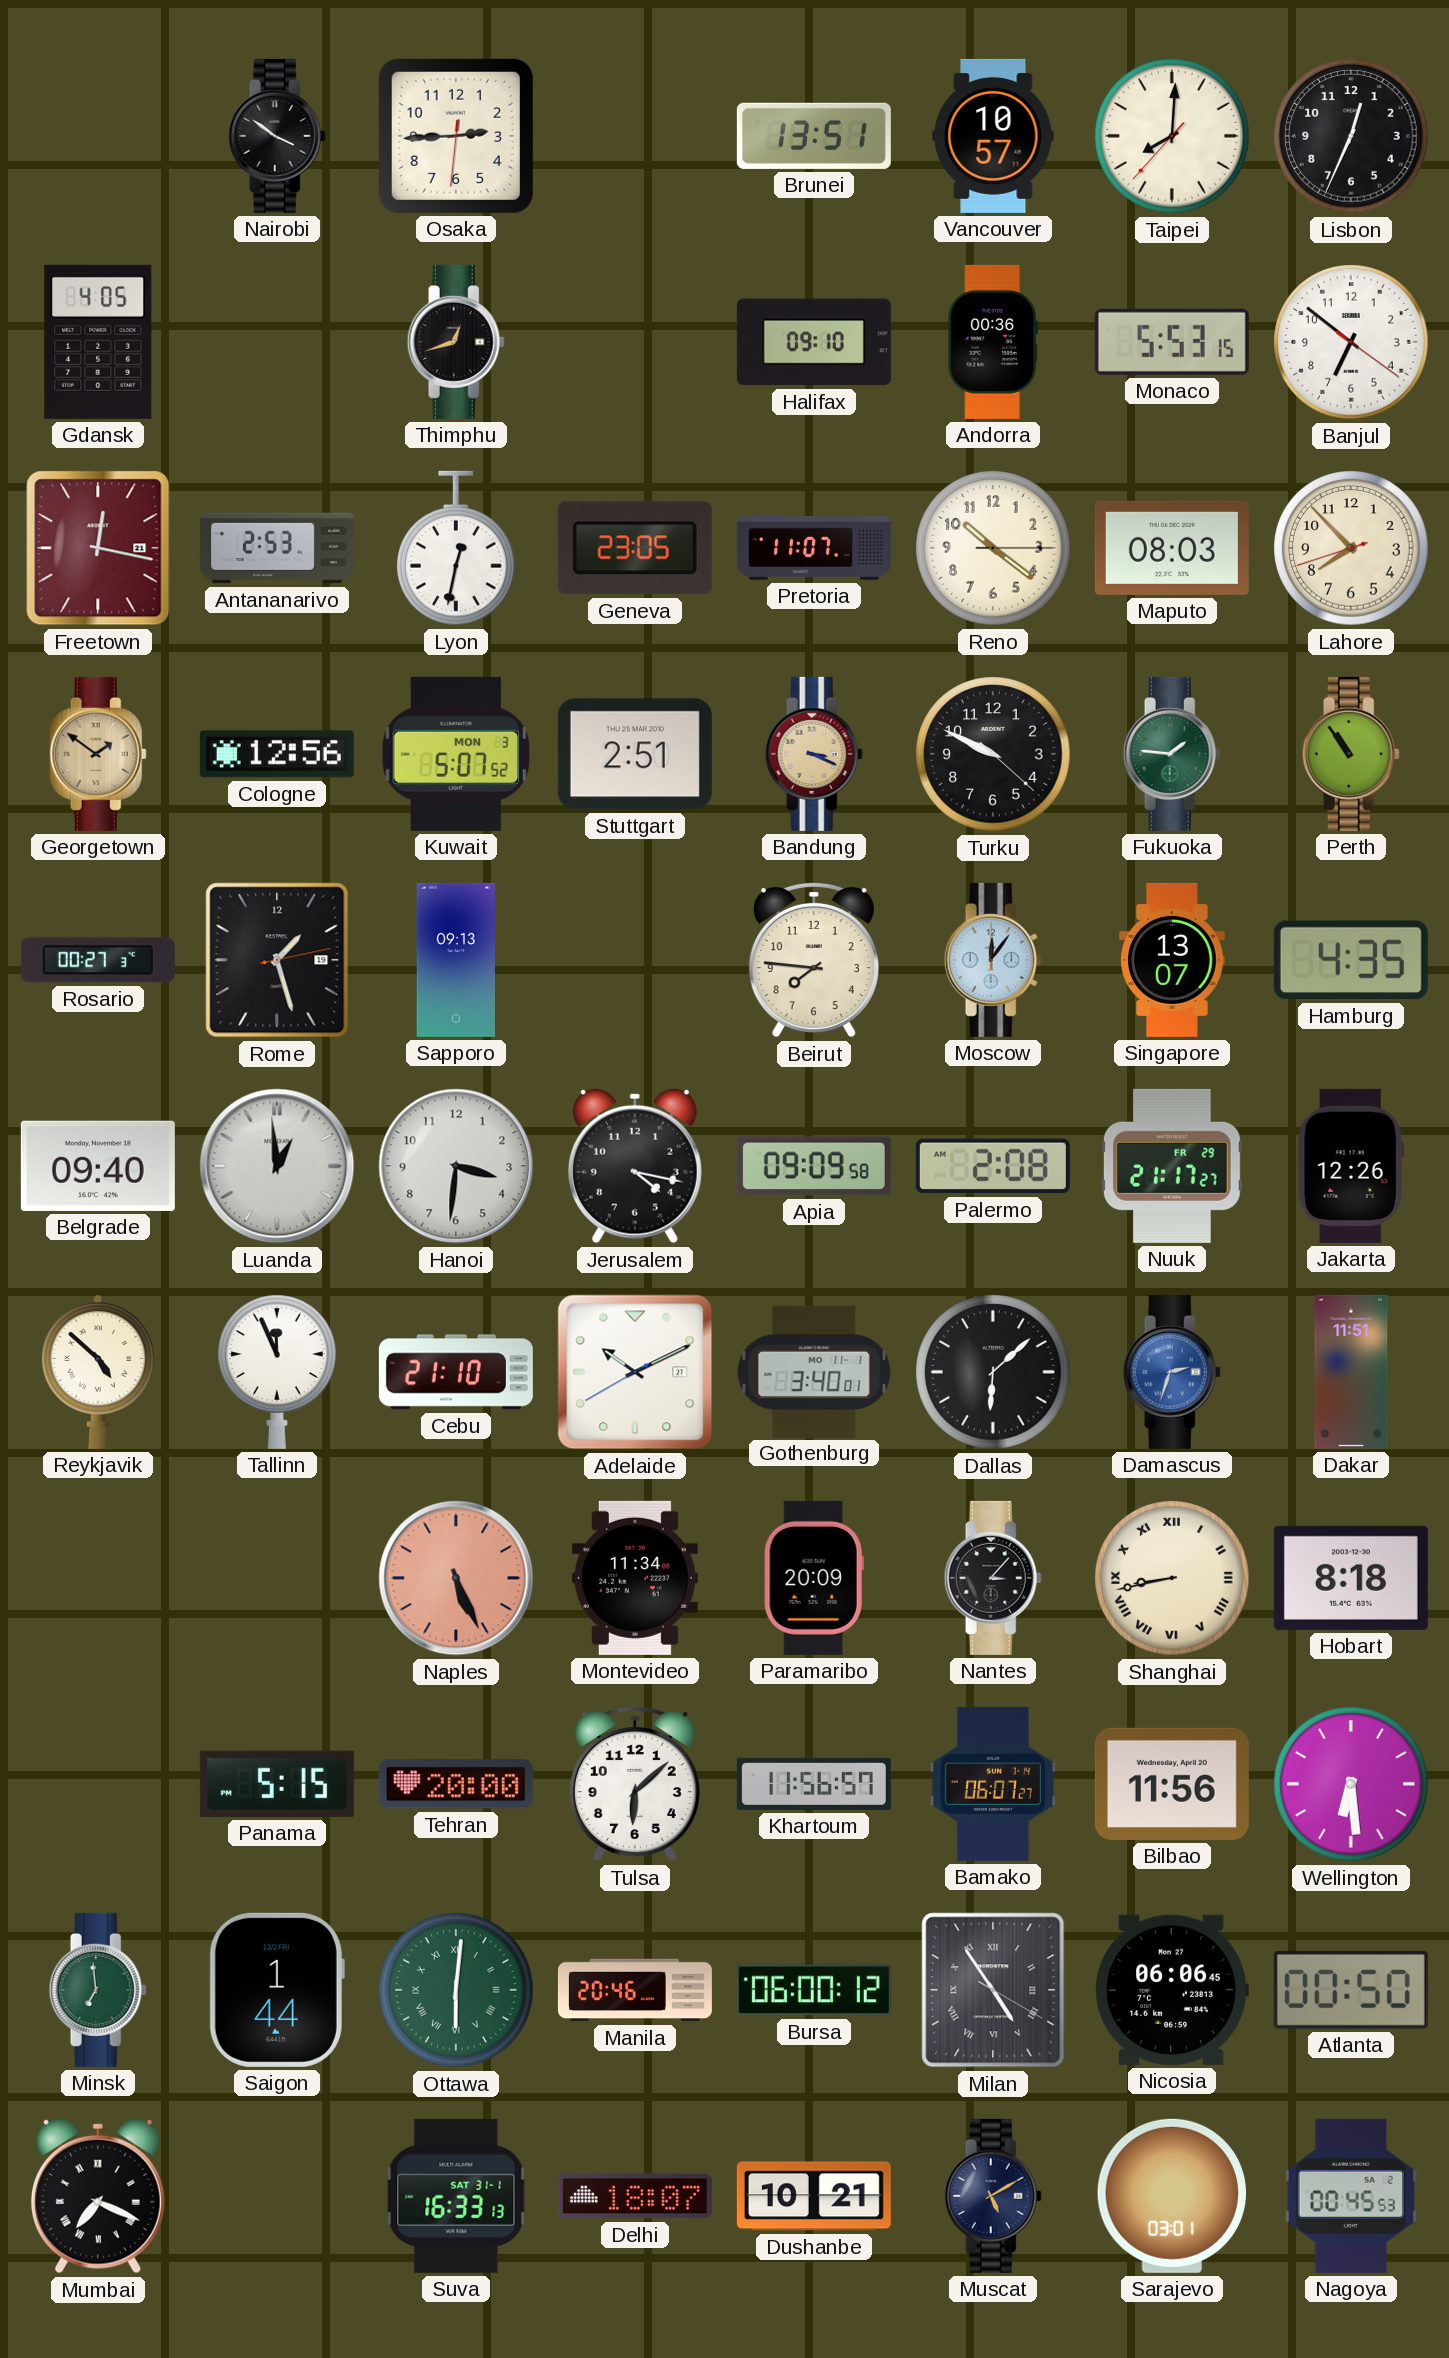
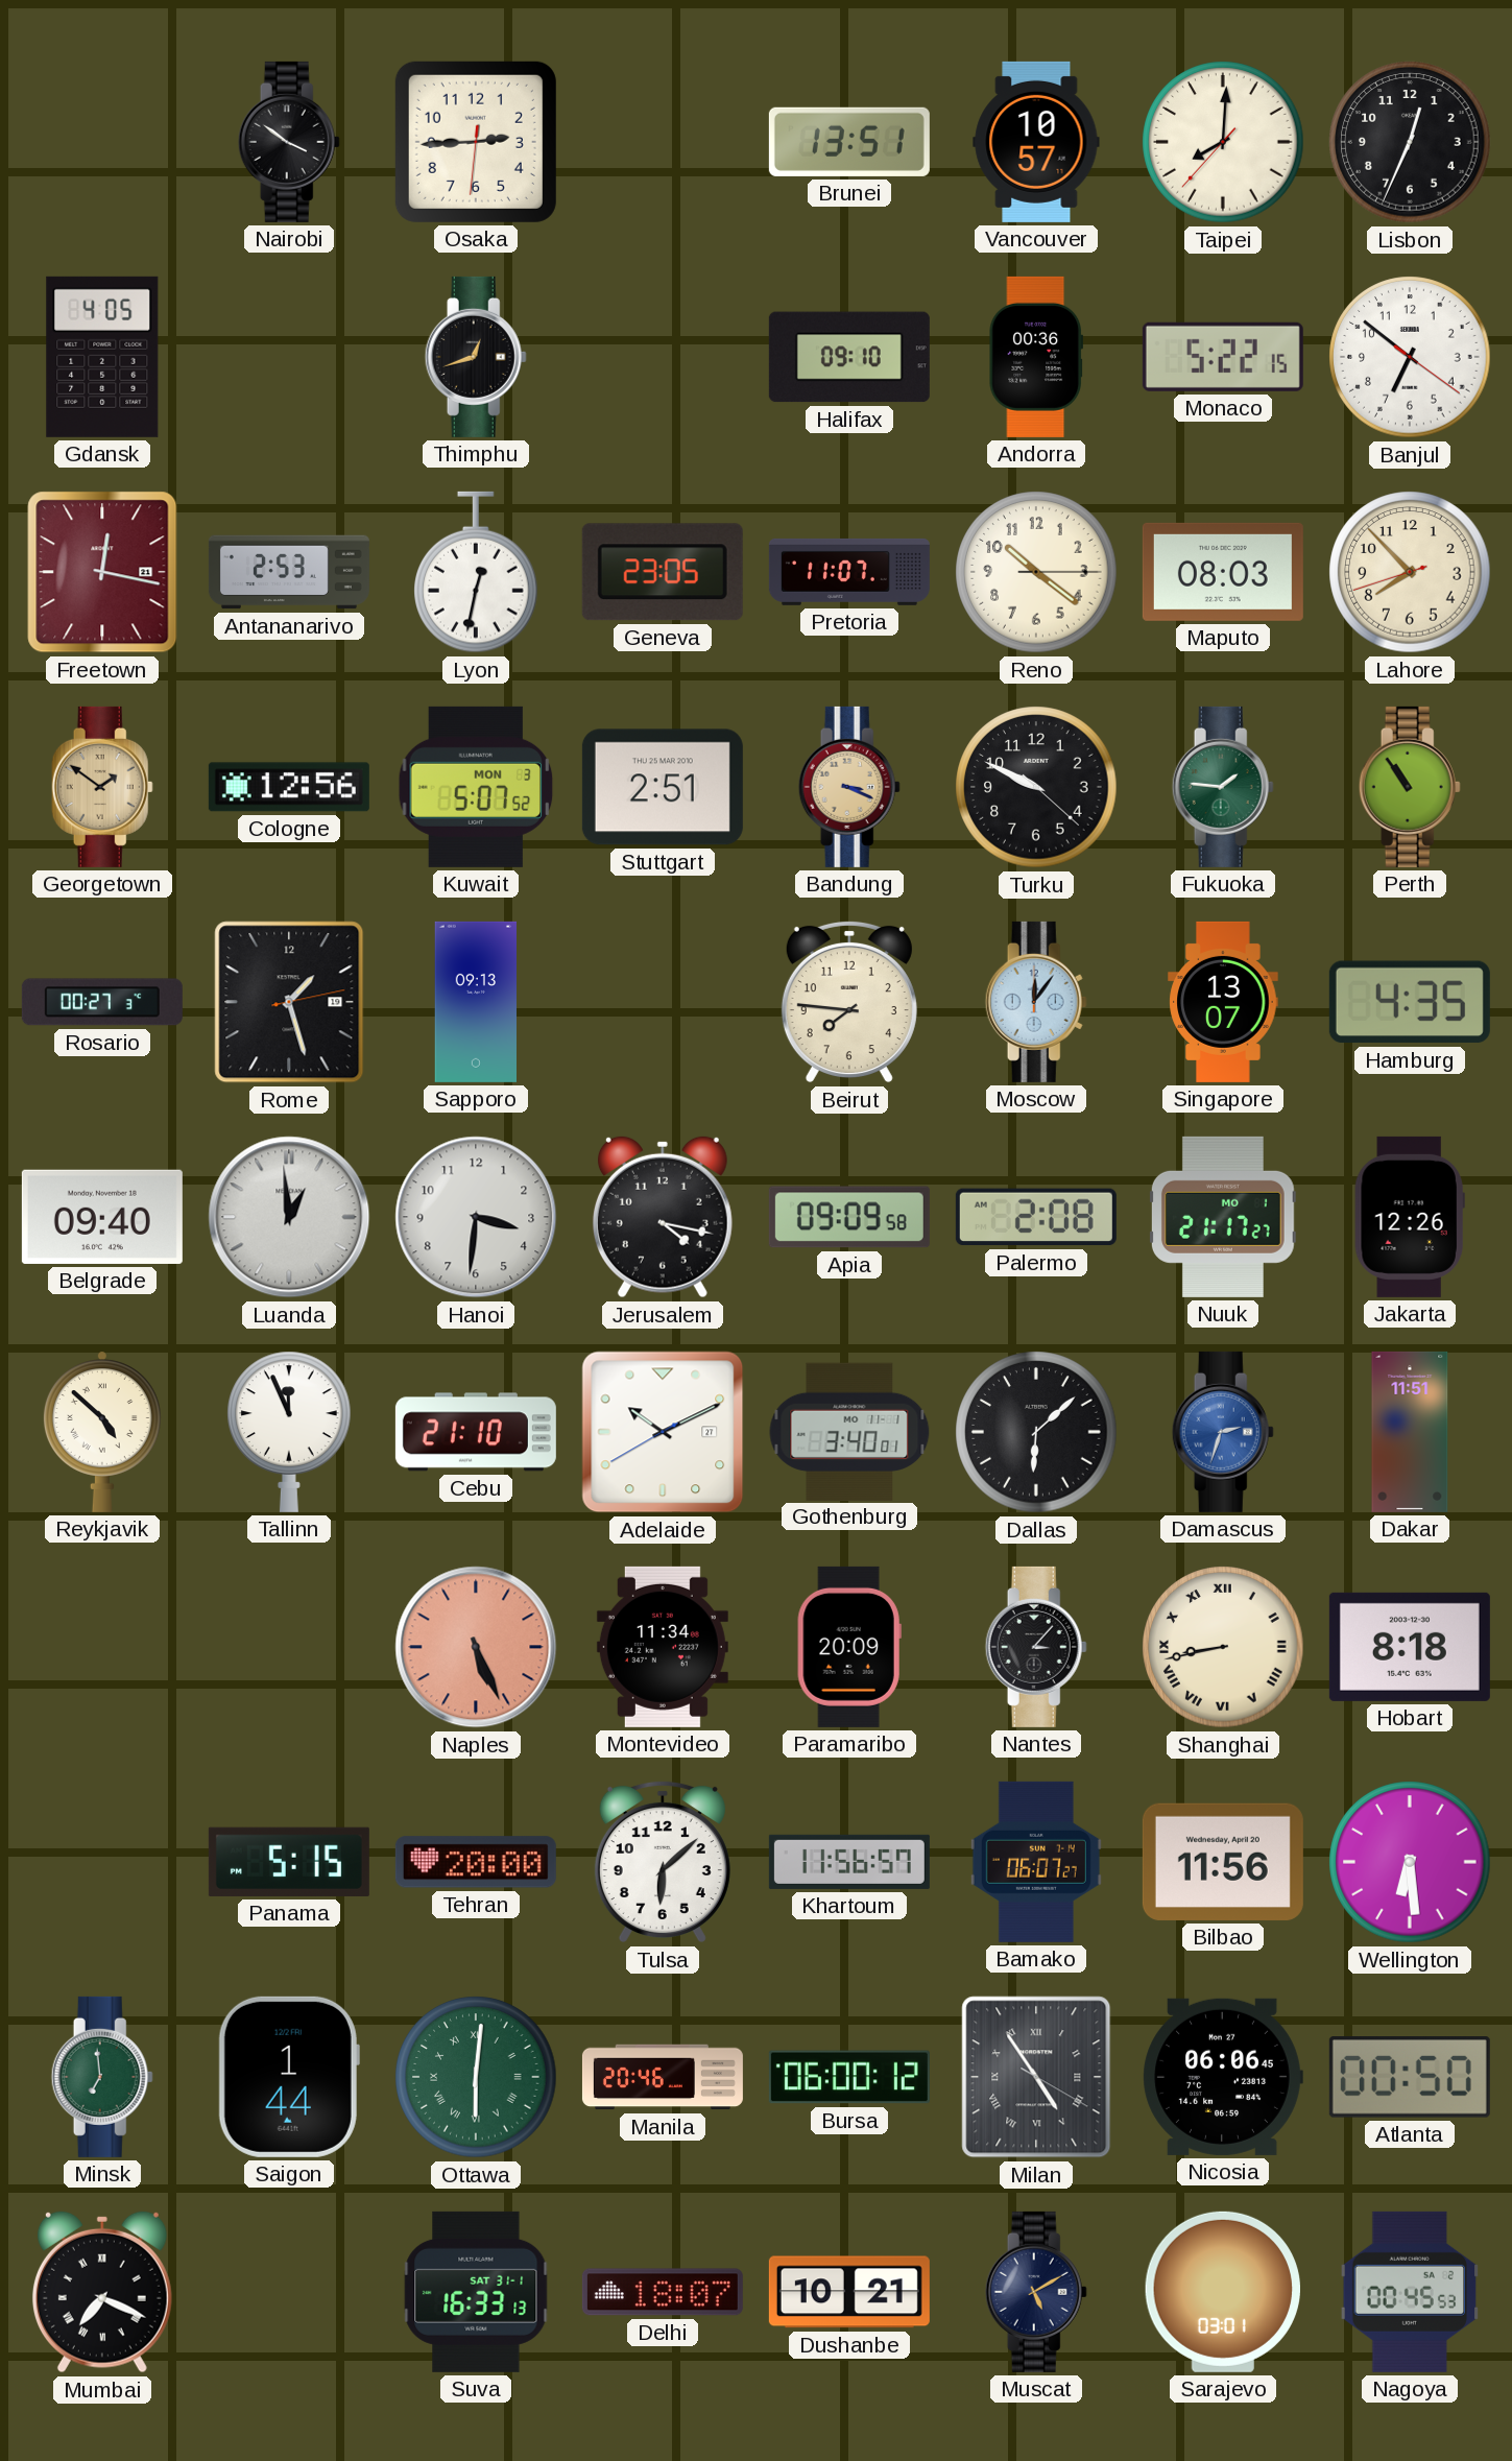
Monaco: 5:53 -> 5:22 (1223, 357)
Nuuk date: FR 29 -> MO 1 (1223, 1217)
